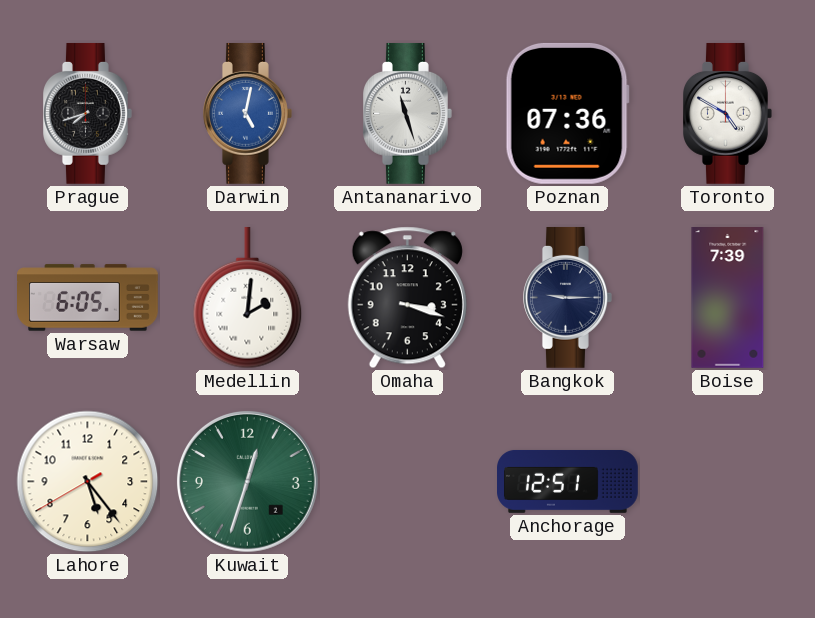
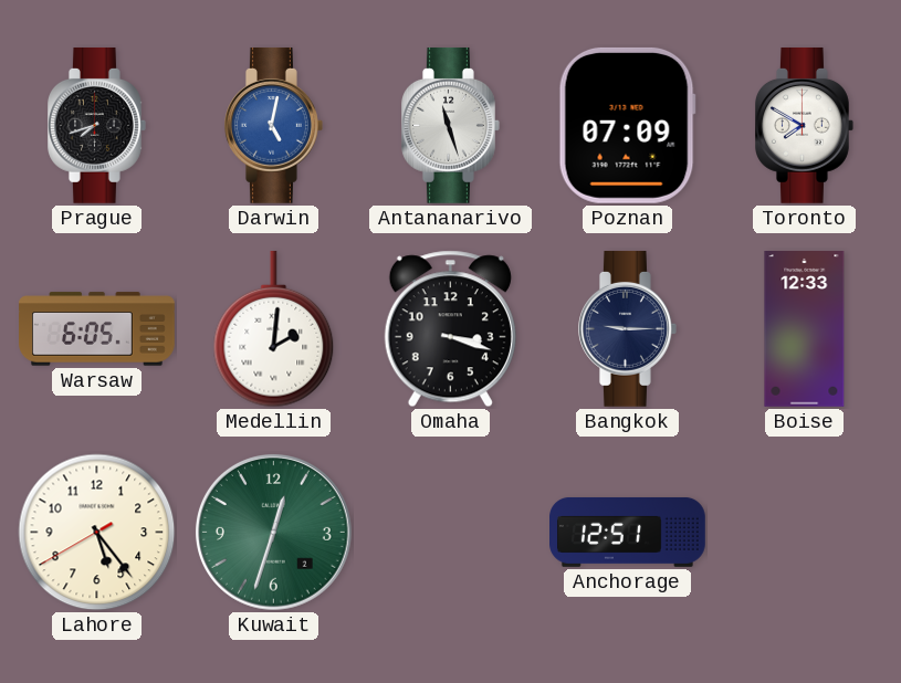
Poznan: 07:36 -> 07:09 (627, 125)
Toronto: 4:50 -> 7:50 (805, 125)
Boise: 7:39 -> 12:33 (805, 329)
